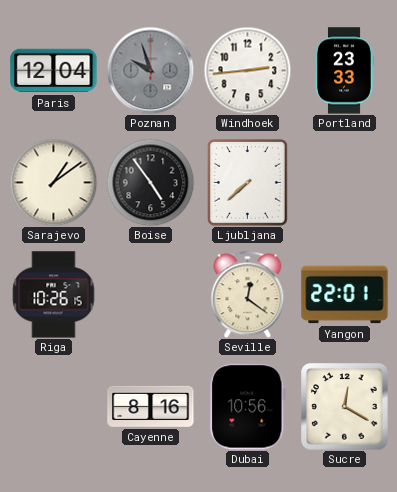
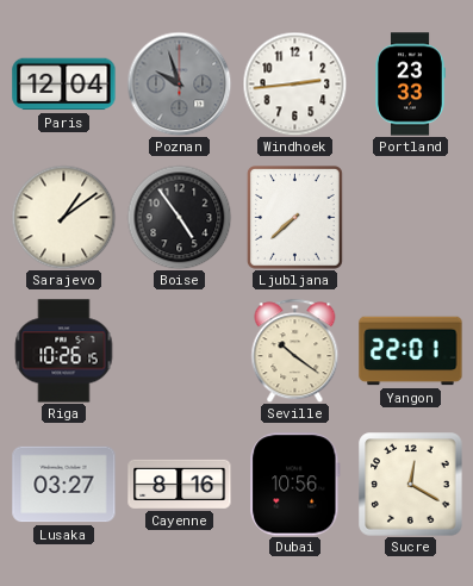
Seville: 12:21 -> 10:21 (295, 350)
Lusaka: none -> 03:27 (64, 485)
